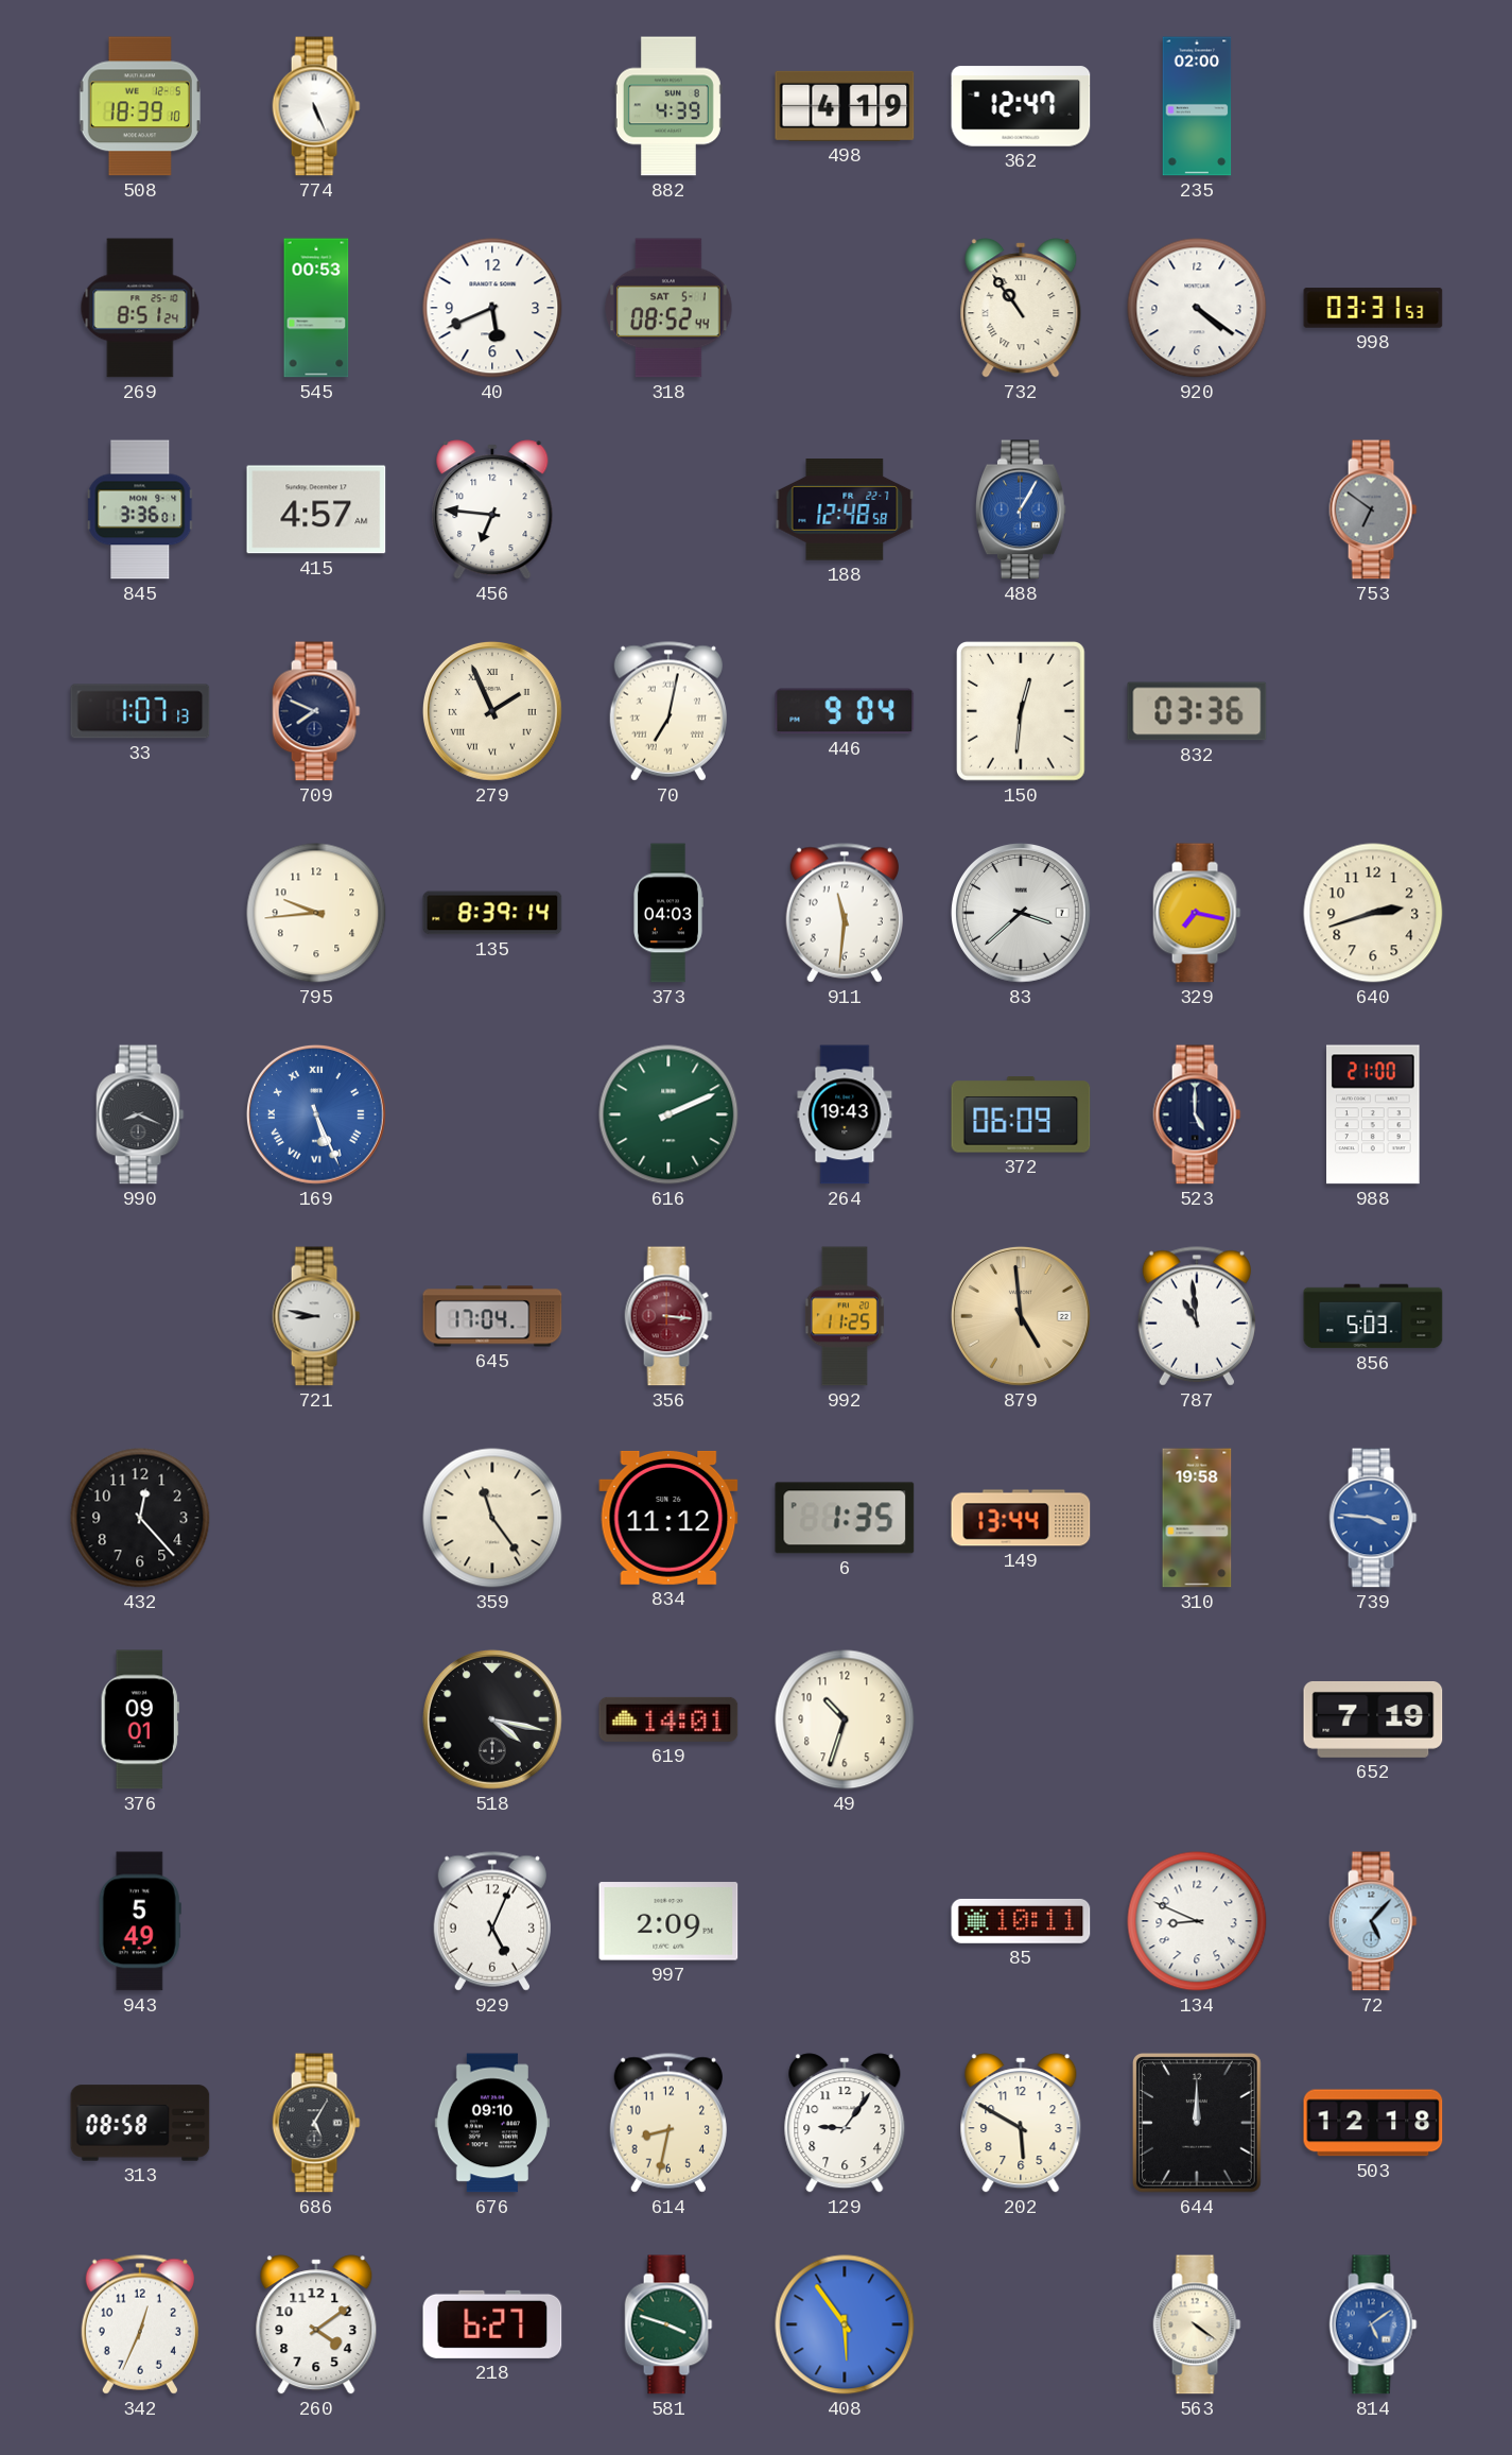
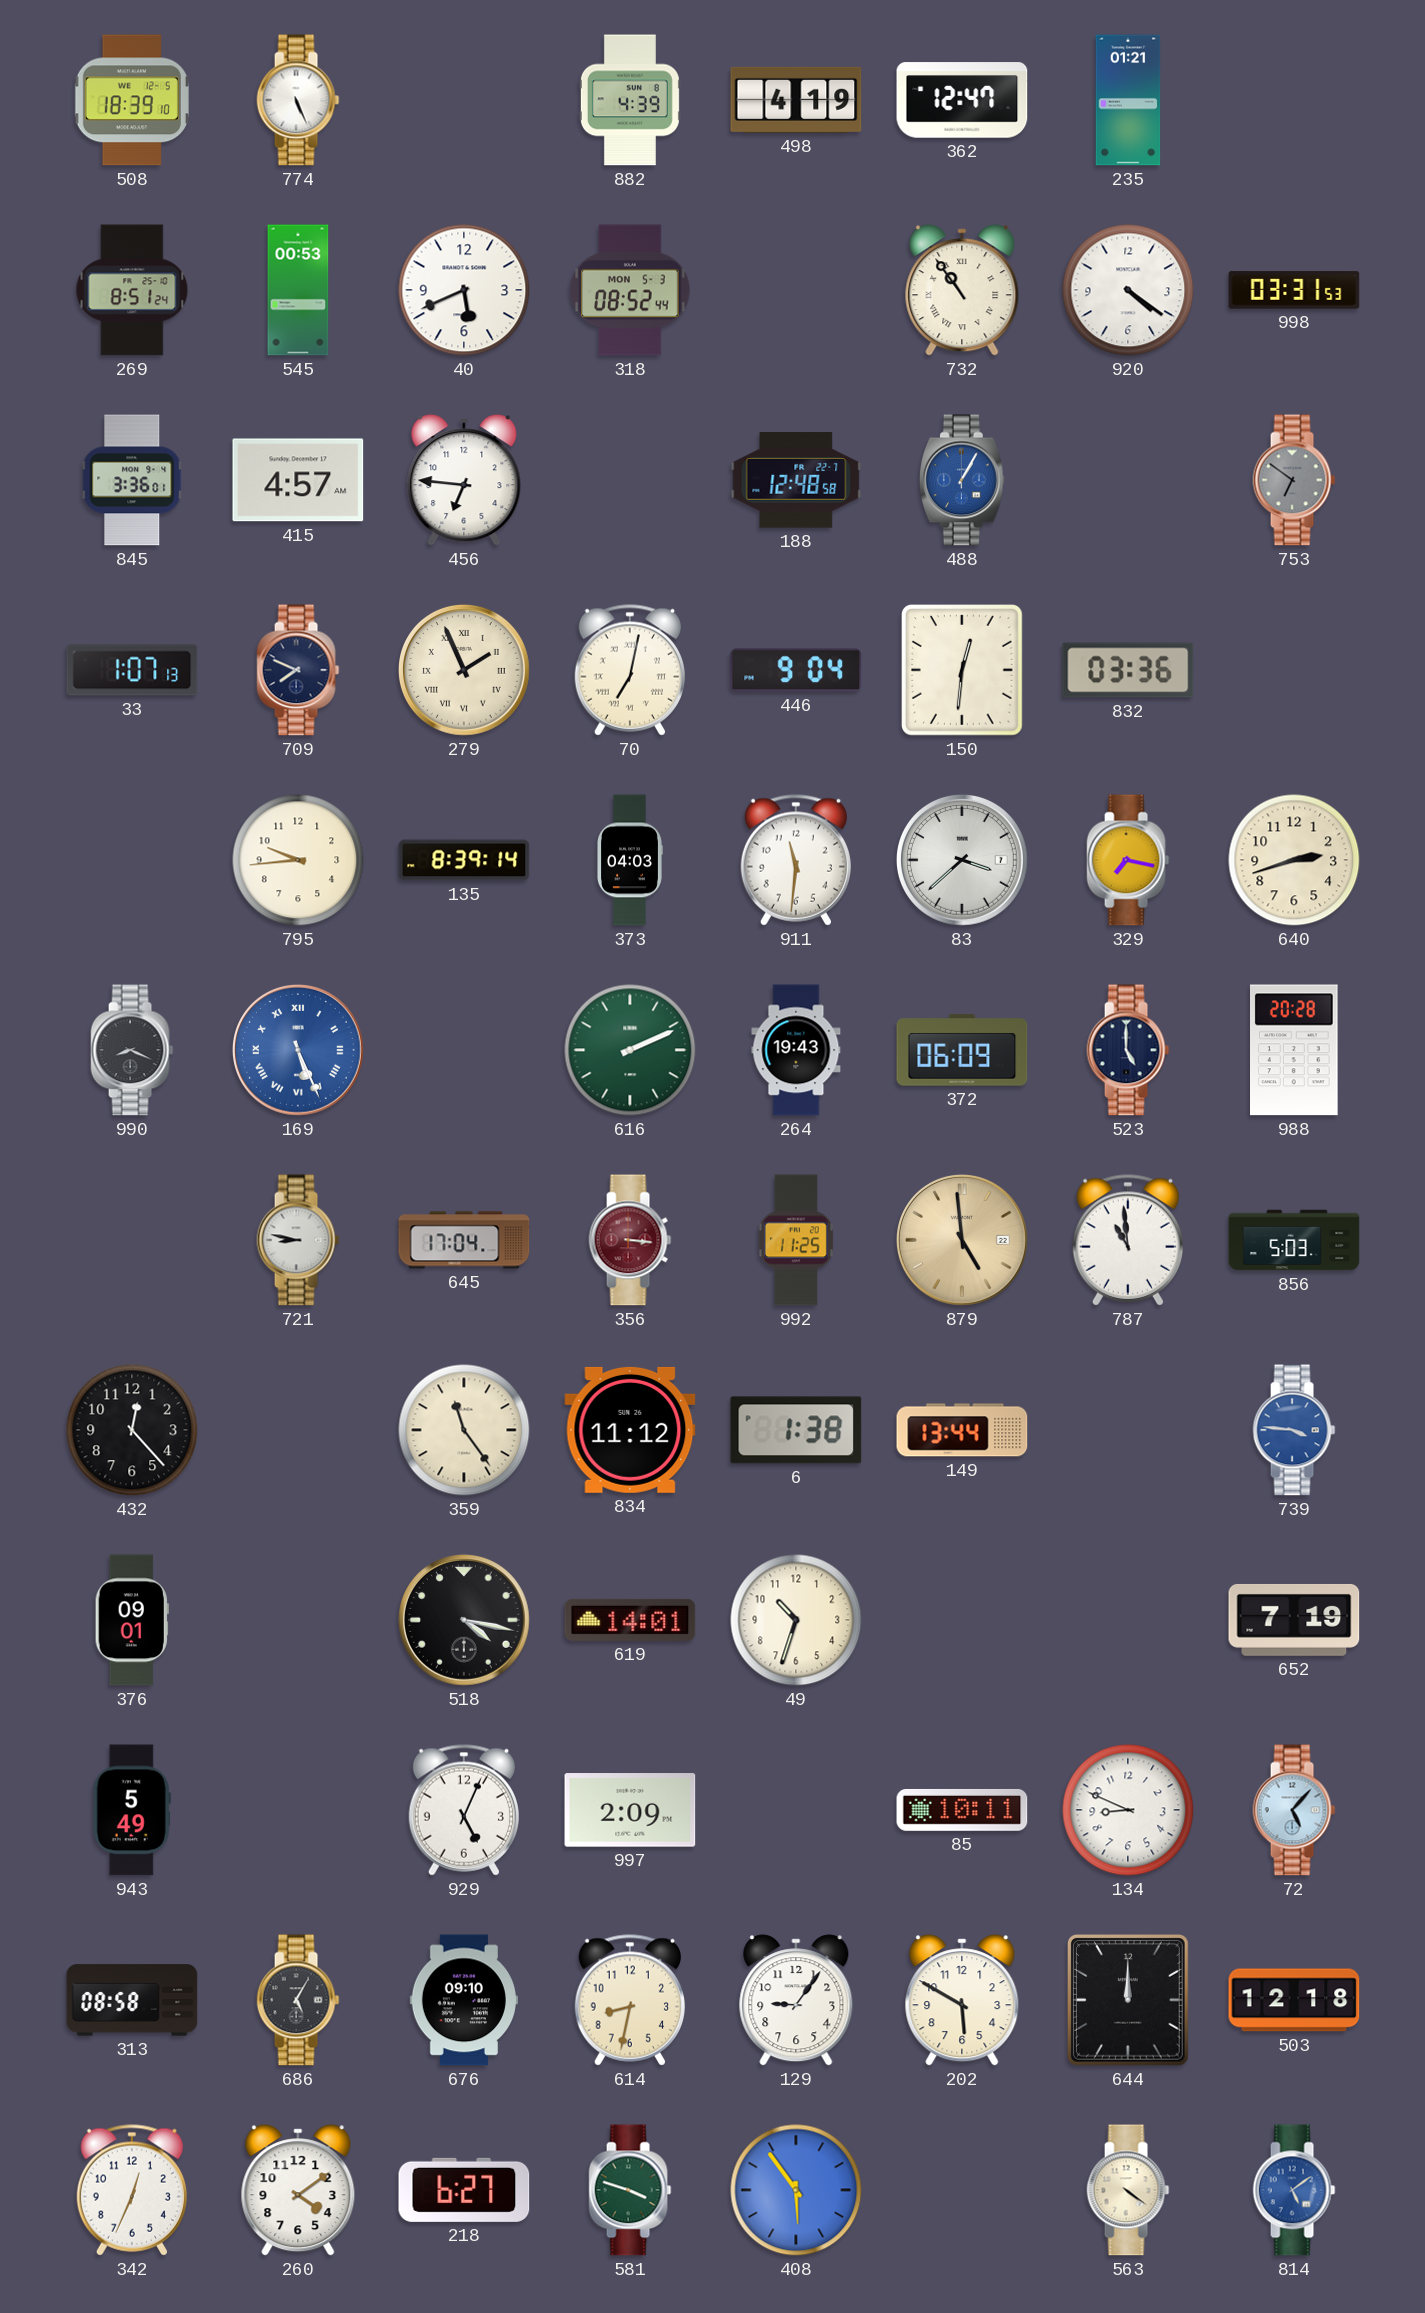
235: 02:00 -> 01:21 (1128, 100)
318 date: SAT 5-1 -> MON 5-3 (630, 290)
988: 21:00 -> 20:28 (1295, 1050)
6: 1:35 -> 1:38 (796, 1430)
310: 19:58 -> none (1197, 1518)
